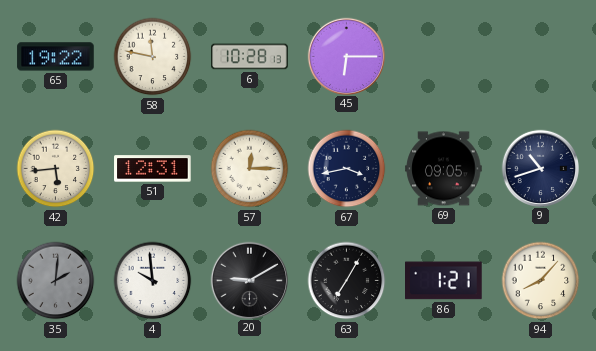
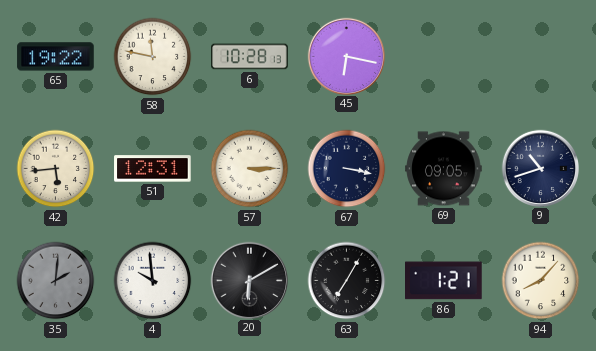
45: 6:15 -> 6:17 (346, 56)
57: 12:15 -> 3:15 (250, 169)
67: 3:43 -> 3:17 (347, 169)
20: 9:10 -> 6:10 (249, 280)
